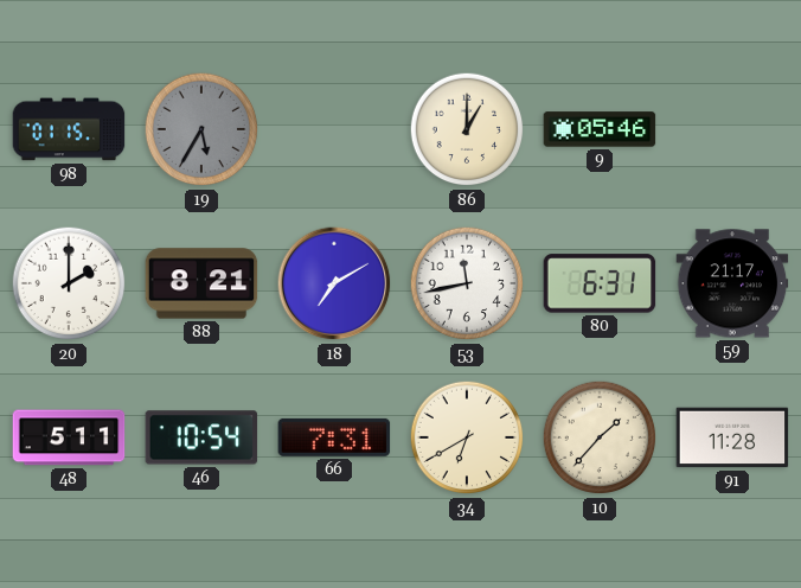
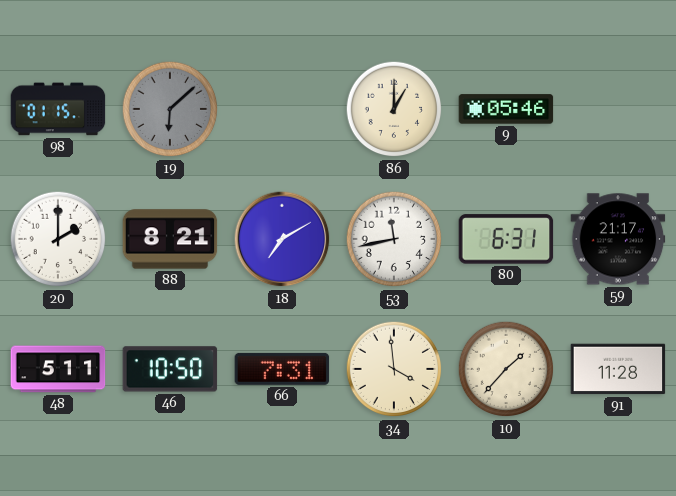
19: 5:35 -> 6:08 (170, 109)
46: 10:54 -> 10:50 (170, 369)
34: 6:40 -> 3:59 (394, 369)
